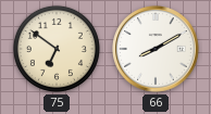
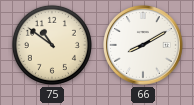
75: 6:51 -> 10:51 (52, 45)
